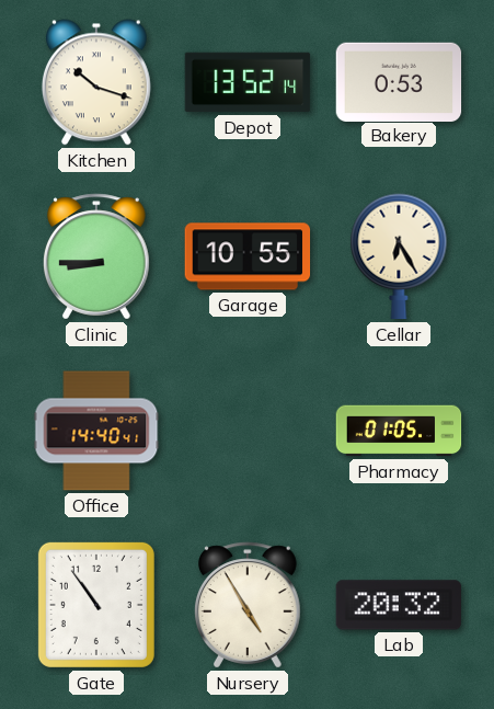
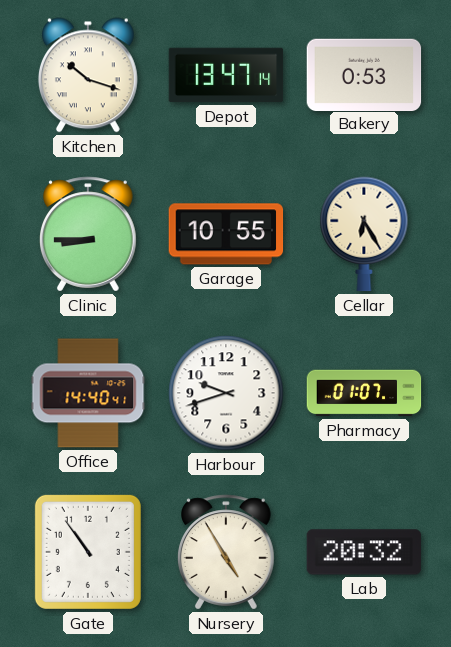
Depot: 13:52 -> 13:47 (226, 75)
Harbour: none -> 9:42 (226, 393)
Pharmacy: 01:05 -> 01:07 (364, 393)
